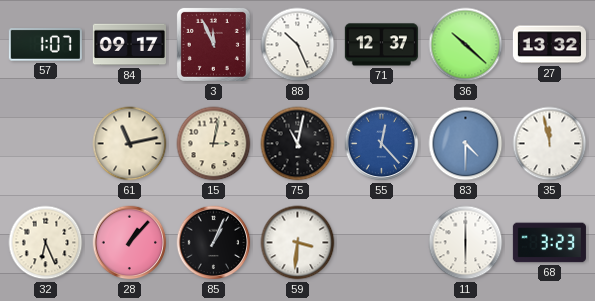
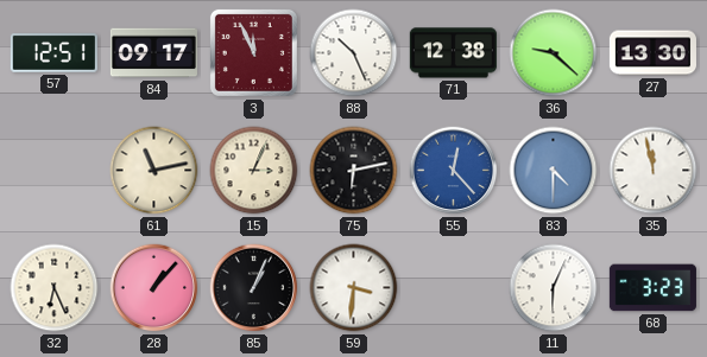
57: 1:07 -> 12:51 (53, 53)
71: 12:37 -> 12:38 (453, 53)
36: 10:22 -> 9:22 (554, 53)
27: 13:32 -> 13:30 (652, 53)
15: 3:02 -> 3:04 (254, 171)
75: 11:02 -> 6:13 (354, 171)
11: 6:00 -> 6:04 (554, 288)
